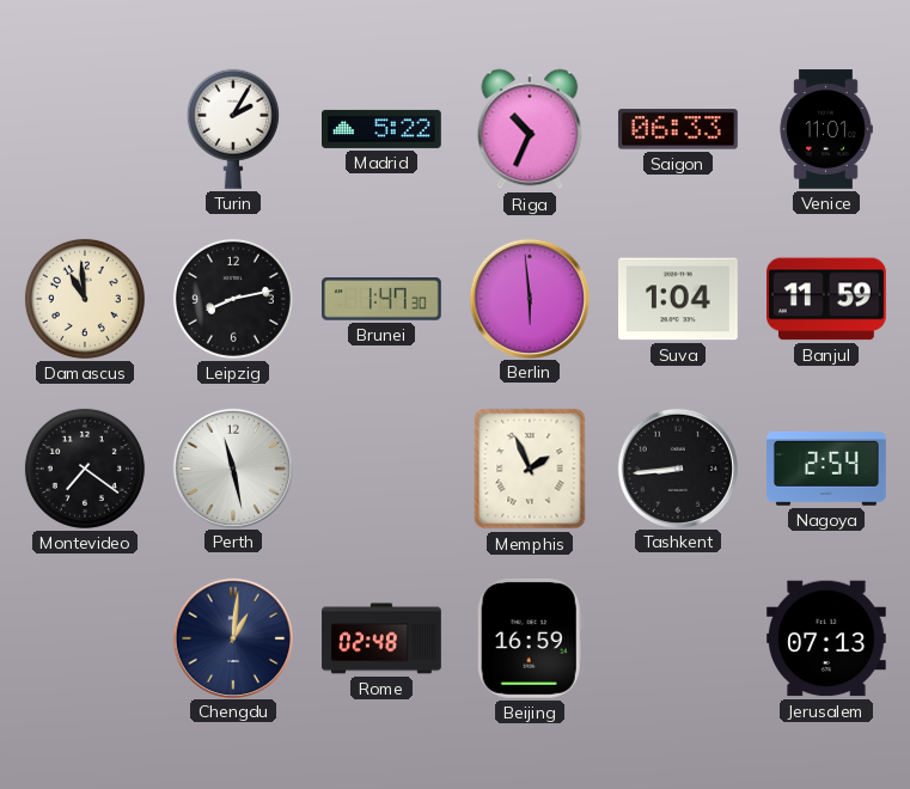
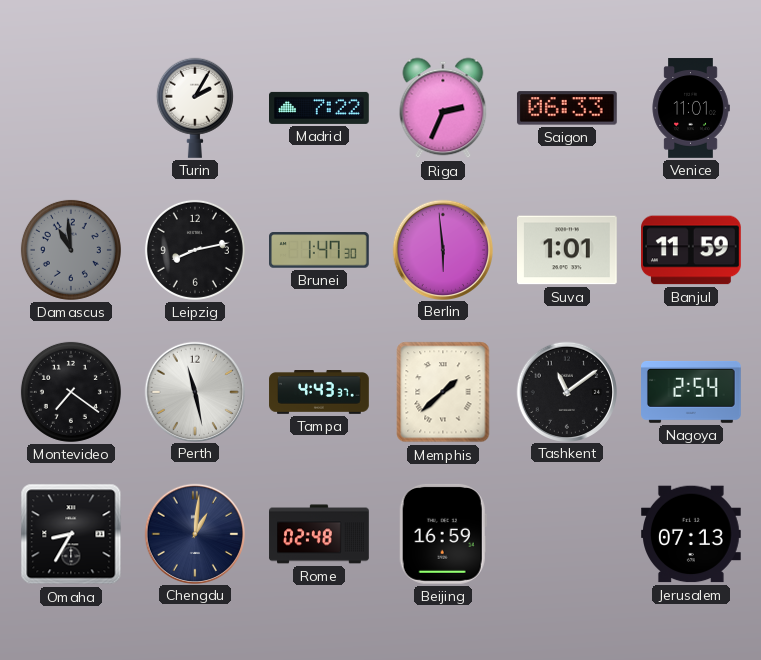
Madrid: 5:22 -> 7:22 (320, 108)
Riga: 10:34 -> 2:34 (443, 108)
Damascus dial: cream -> grey (71, 250)
Suva: 1:04 -> 1:01 (568, 250)
Tampa: none -> 4:43 (319, 393)
Memphis: 1:56 -> 1:38 (443, 392)
Tashkent: 8:44 -> 11:09 (566, 391)
Omaha: none -> 8:35 (71, 534)
